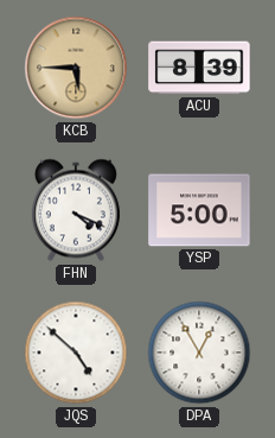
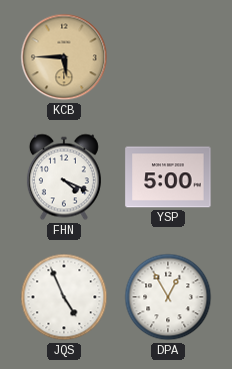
ACU: 8:39 -> none (199, 68)
JQS: 4:52 -> 4:56 (64, 297)
